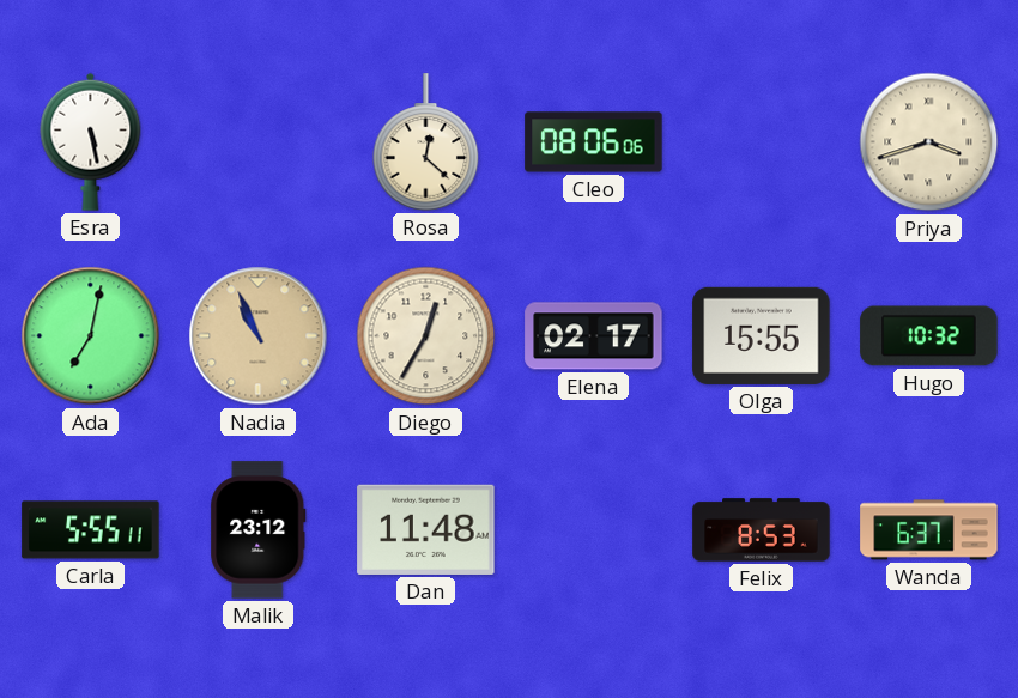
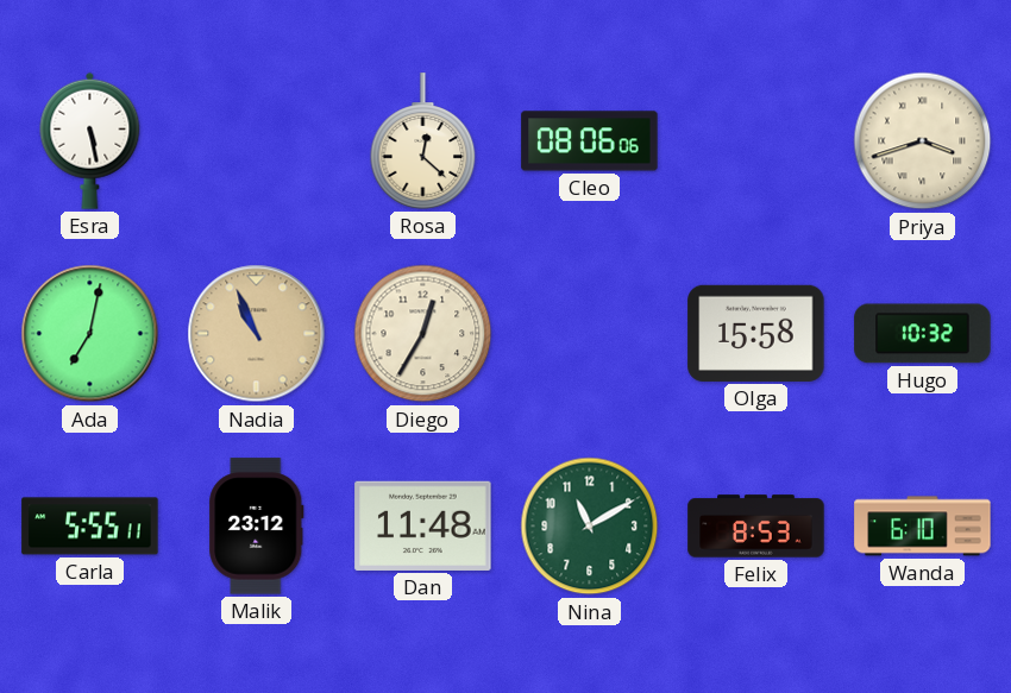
Elena: 02:17 -> none (594, 336)
Olga: 15:55 -> 15:58 (756, 333)
Nina: none -> 11:10 (590, 527)
Wanda: 6:37 -> 6:10 (923, 527)
